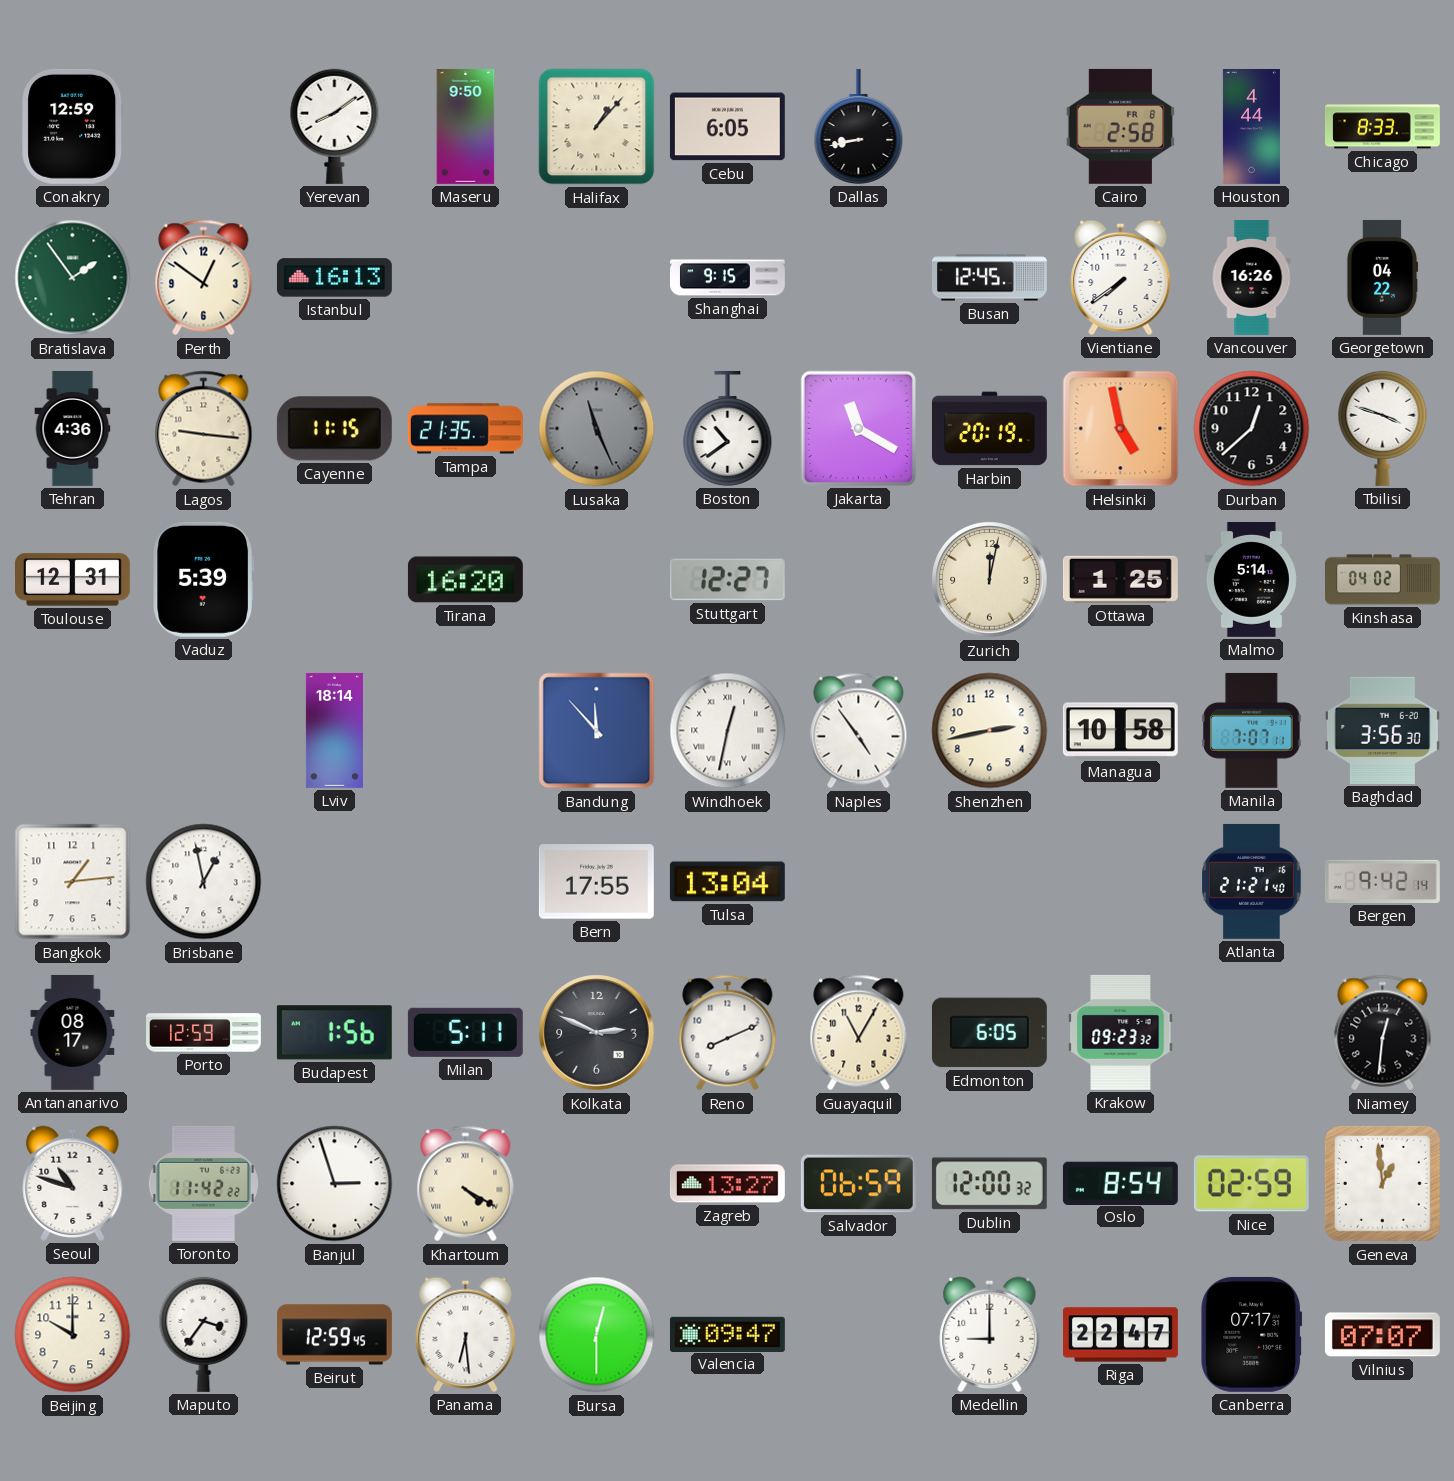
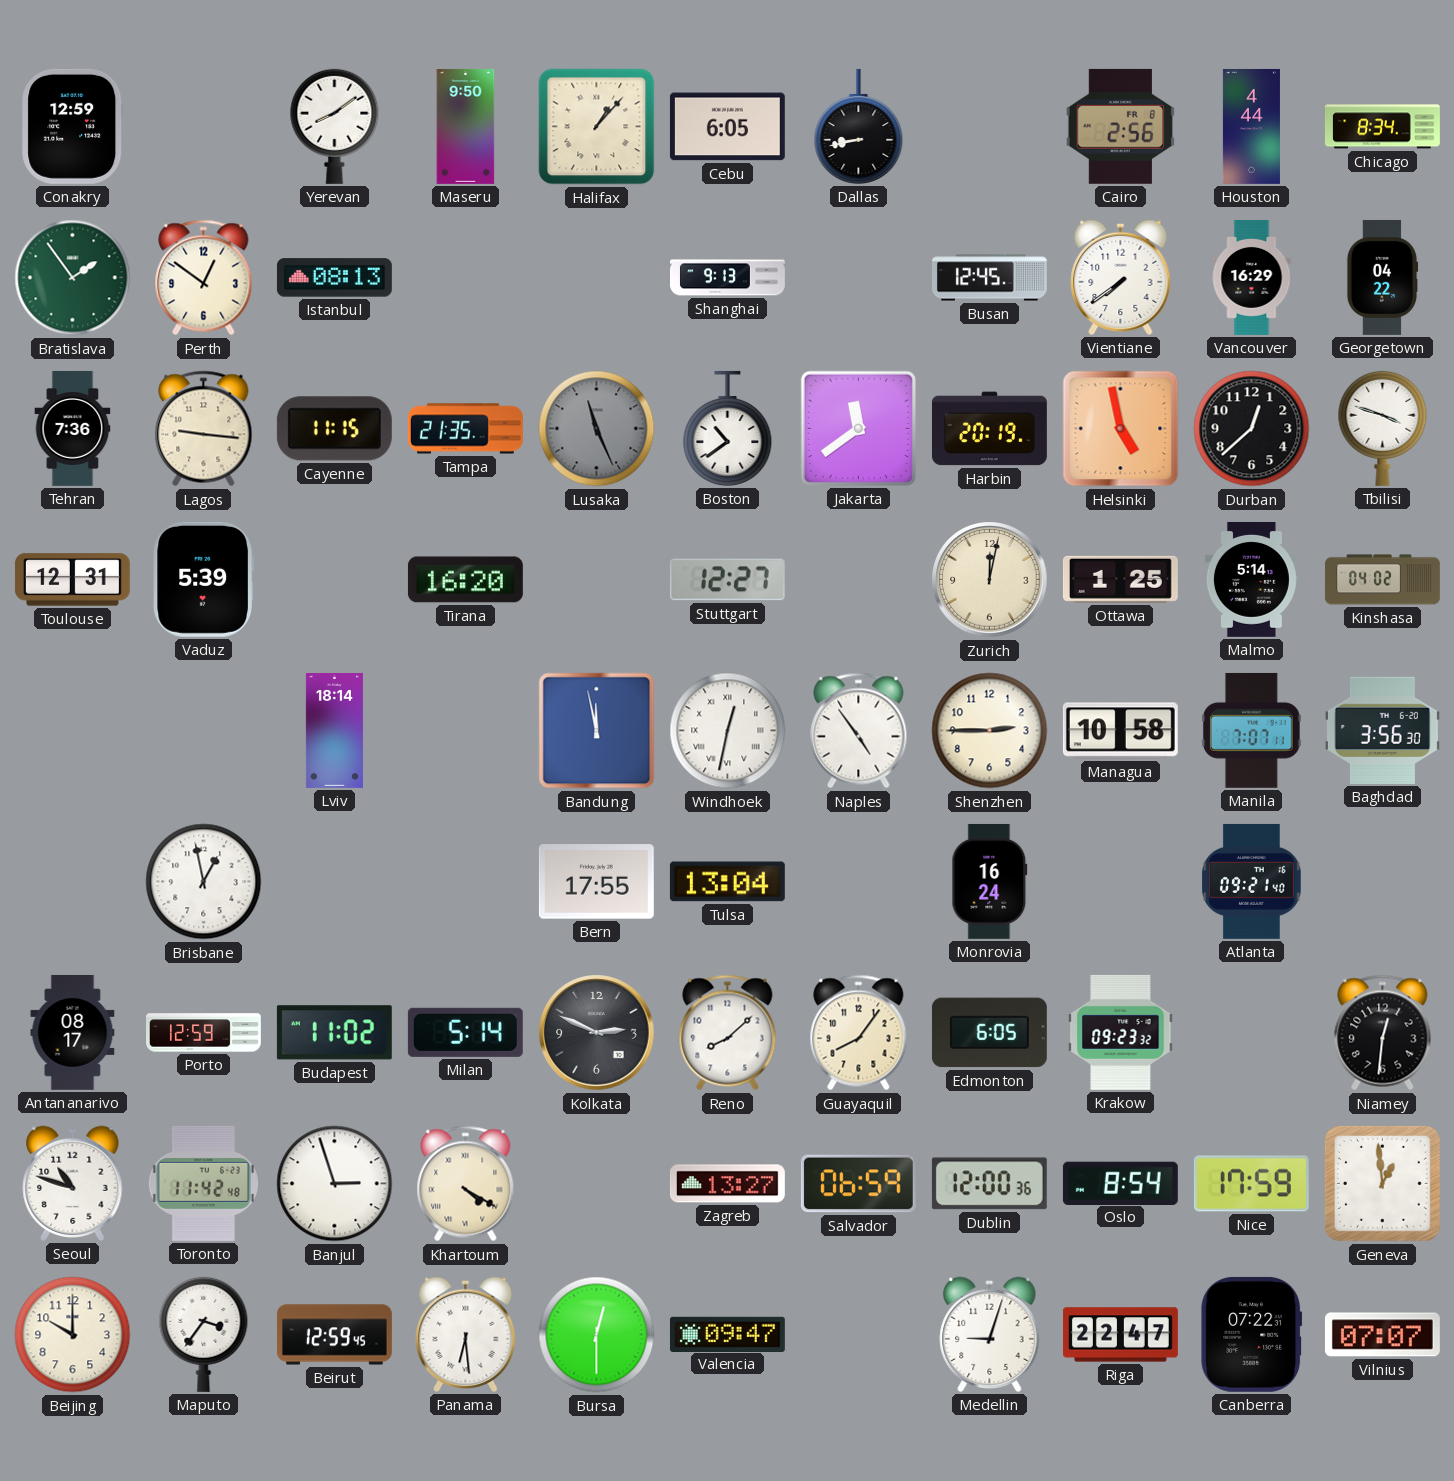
Cairo: 2:58 -> 2:56 (1120, 126)
Chicago: 8:33 -> 8:34 (1382, 127)
Istanbul: 16:13 -> 08:13 (334, 278)
Shanghai: 9:15 -> 9:13 (728, 278)
Vancouver: 16:26 -> 16:29 (1252, 278)
Tehran: 4:36 -> 7:36 (73, 428)
Jakarta: 11:20 -> 11:39 (858, 428)
Bandung: 11:53 -> 11:58 (597, 731)
Shenzhen: 2:43 -> 2:45 (990, 731)
Bangkok: 1:14 -> none (73, 882)
Monrovia: none -> 16:24 (990, 881)
Atlanta: 21:21 -> 09:21 (1252, 881)
Bergen: 9:42 -> none (1382, 881)
Budapest: 1:56 -> 11:02 (334, 1033)
Milan: 5:11 -> 5:14 (465, 1032)
Reno: 8:11 -> 8:08 (728, 1033)
Guayaquil: 11:05 -> 8:06 (859, 1033)
Toronto: 11:42:22 -> 11:42:48 (203, 1183)
Dublin: 12:00:32 -> 12:00:36 (989, 1184)
Nice: 02:59 -> 17:59 (1251, 1184)
Medellin: 9:00 -> 9:03 (990, 1334)
Canberra: 07:17 -> 07:22 (1252, 1334)
